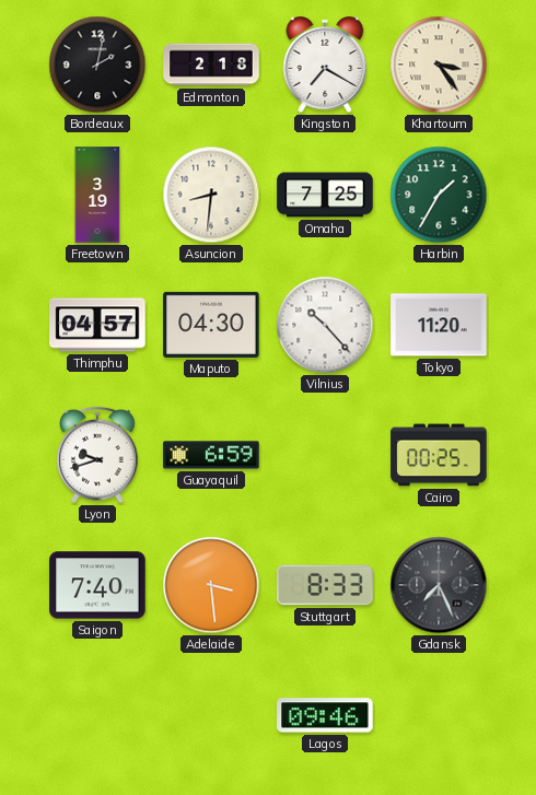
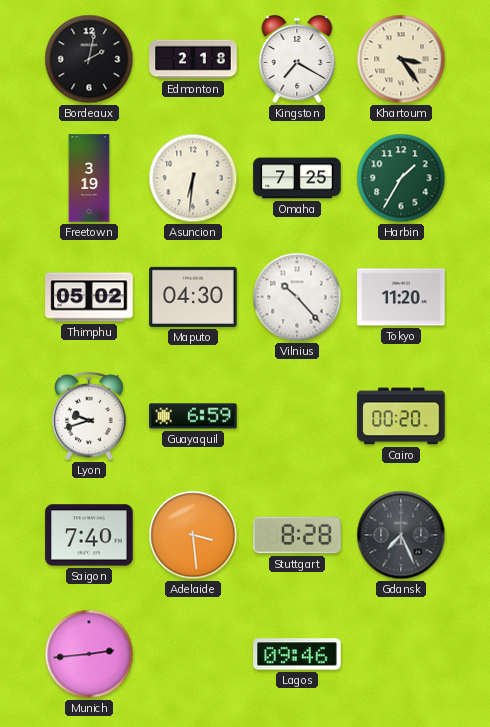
Asuncion: 8:31 -> 6:31 (193, 178)
Thimphu: 04:57 -> 05:02 (89, 297)
Cairo: 00:25 -> 00:20 (401, 416)
Stuttgart: 8:33 -> 8:28 (297, 535)
Munich: none -> 2:44 (89, 654)
